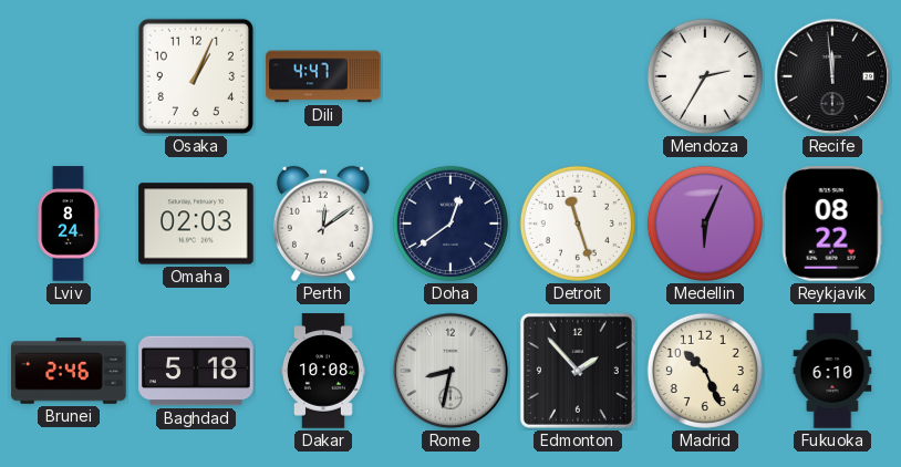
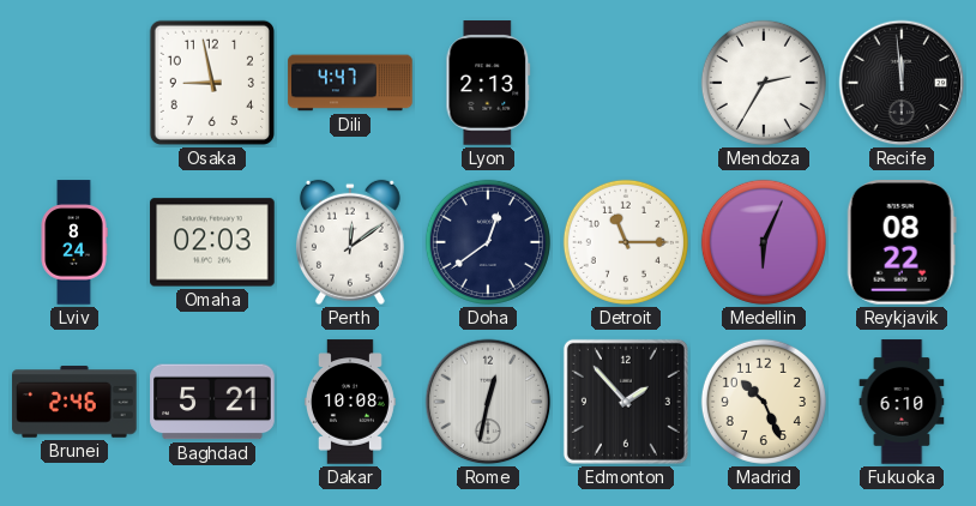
Osaka: 1:04 -> 8:58 (212, 83)
Lyon: none -> 2:13 (488, 83)
Detroit: 11:27 -> 11:15 (626, 242)
Baghdad: 5:18 -> 5:21 (212, 402)
Rome: 8:32 -> 12:32 (488, 402)
